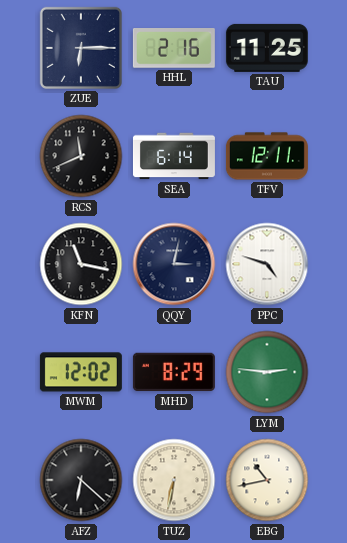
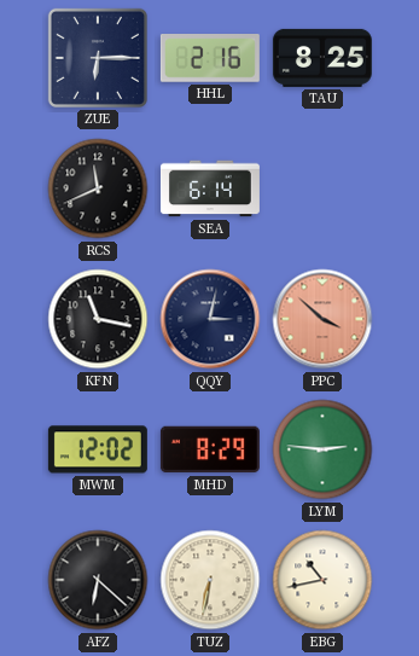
TAU: 11:25 -> 8:25 (322, 58)
TFV: 12:11 -> none (267, 156)
PPC: 4:48 -> 3:52 (322, 319)
PPC dial: white -> salmon (322, 319)
